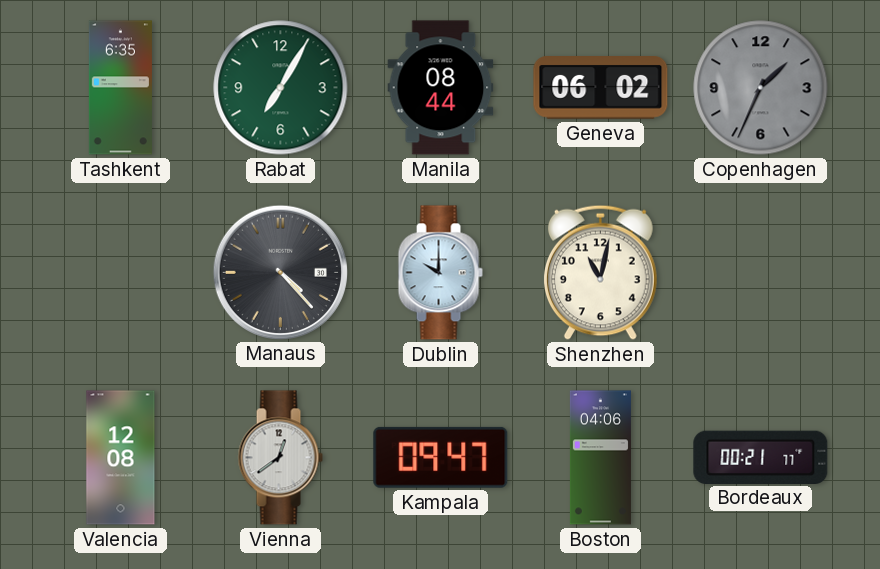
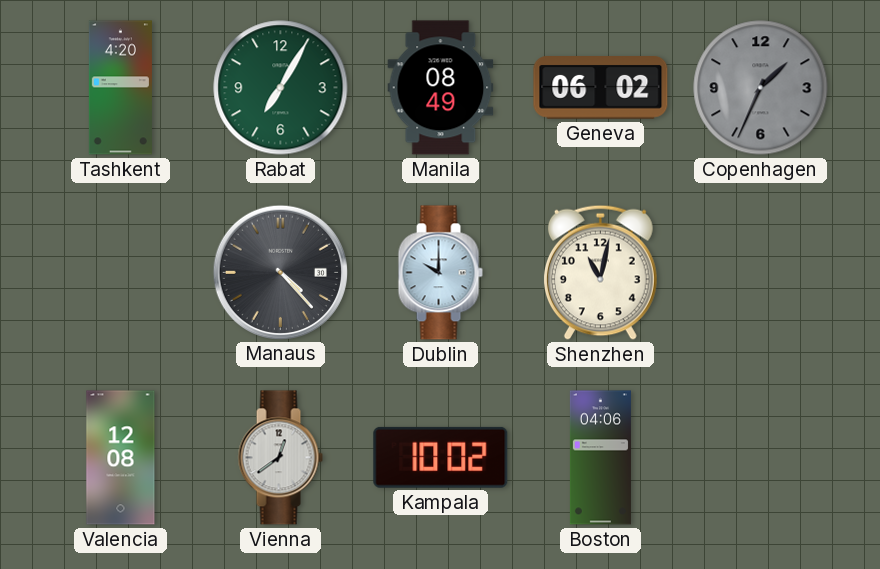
Tashkent: 6:35 -> 4:20 (120, 88)
Manila: 08:44 -> 08:49 (441, 88)
Kampala: 09:47 -> 10:02 (441, 457)
Bordeaux: 00:21 -> none (761, 457)
